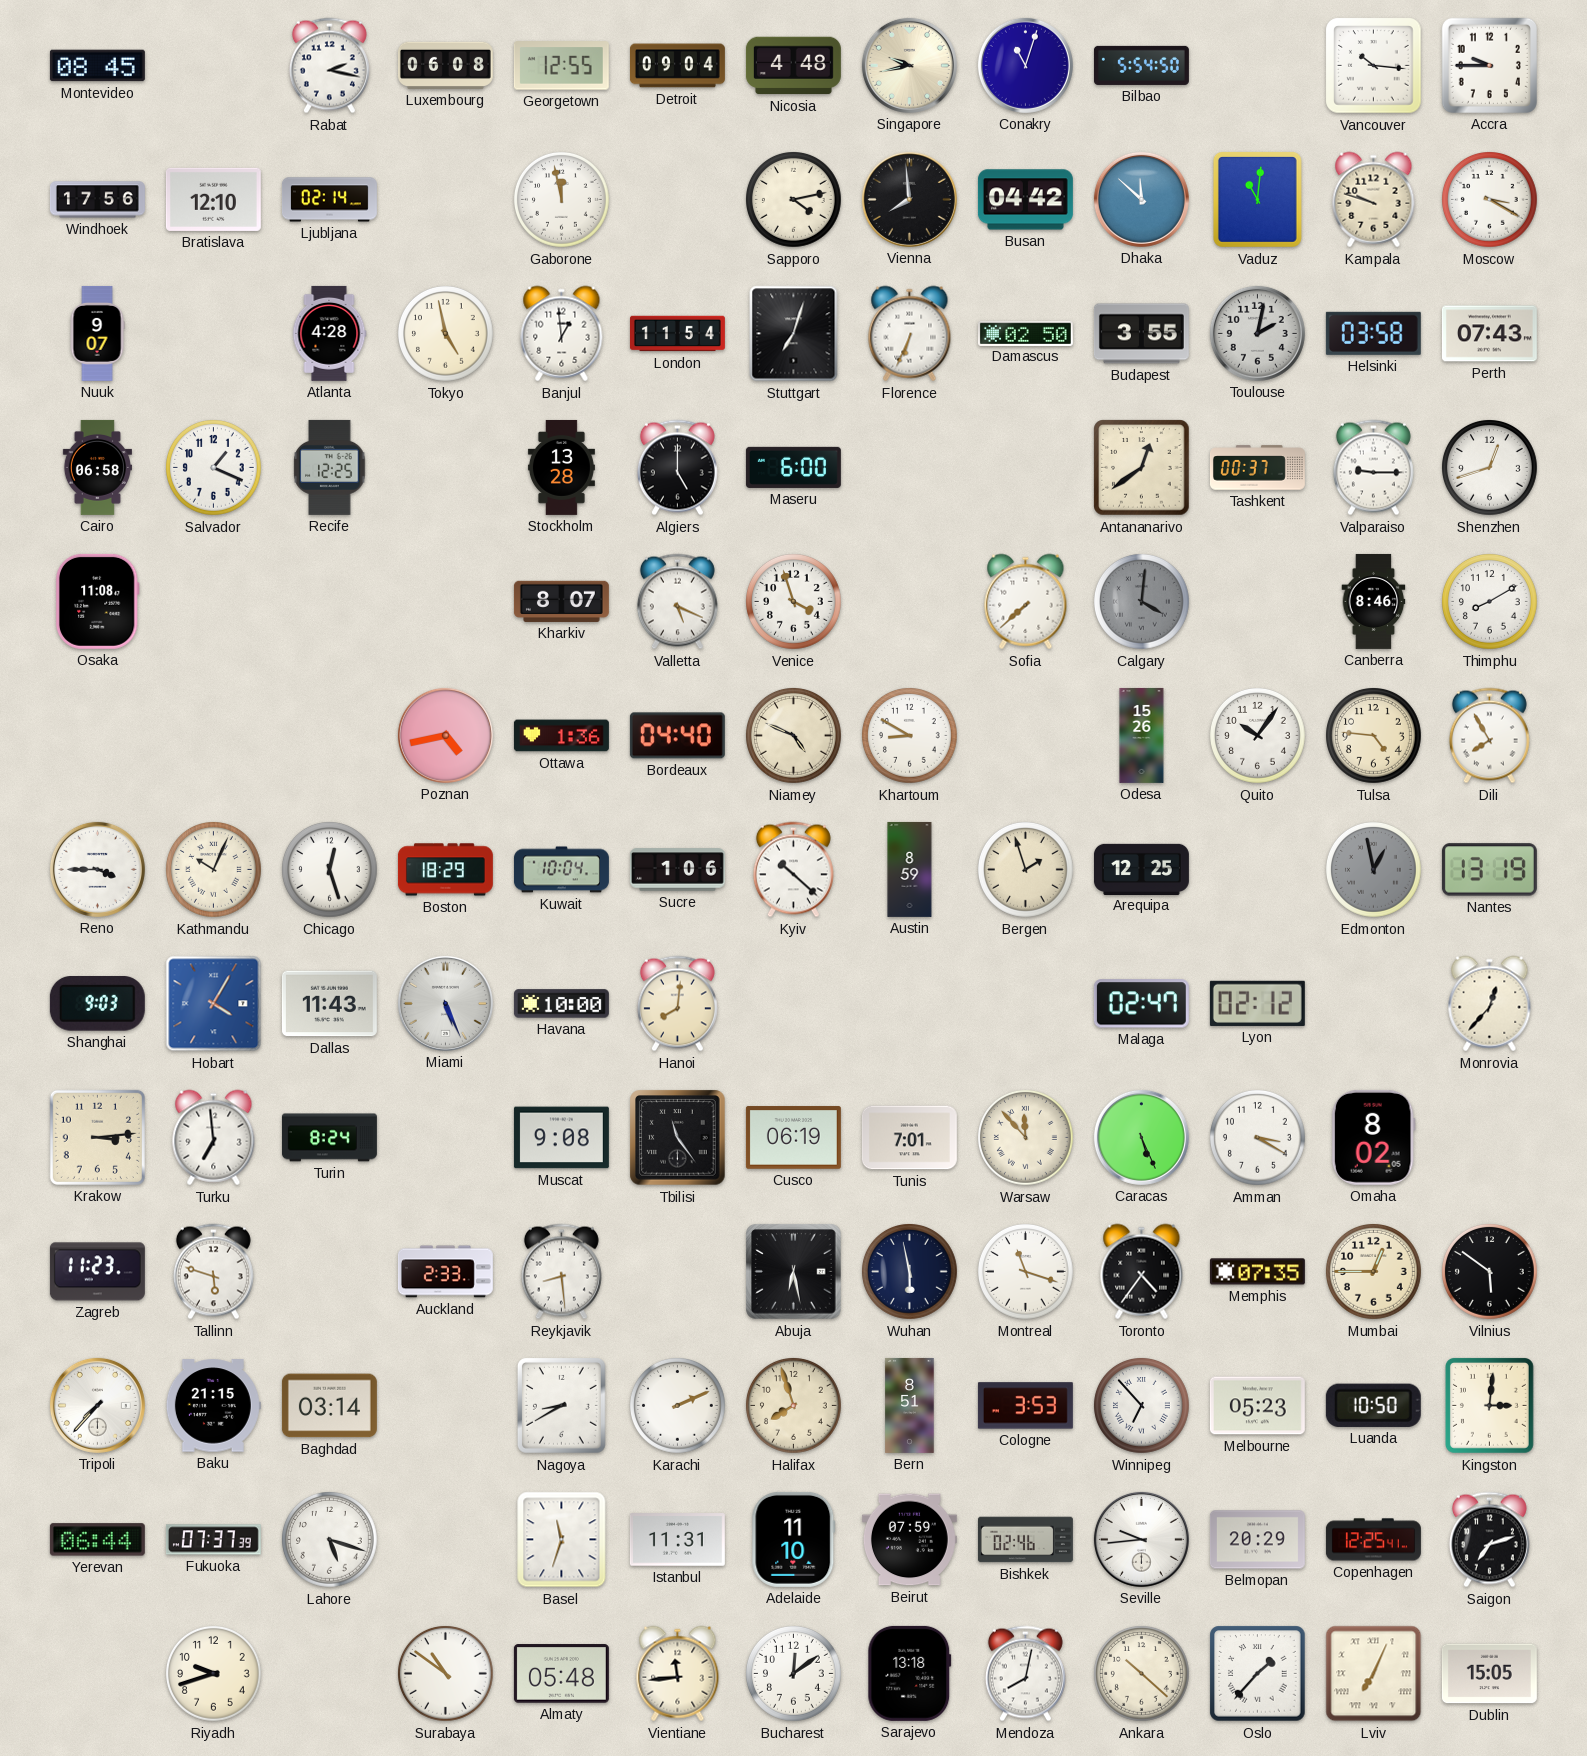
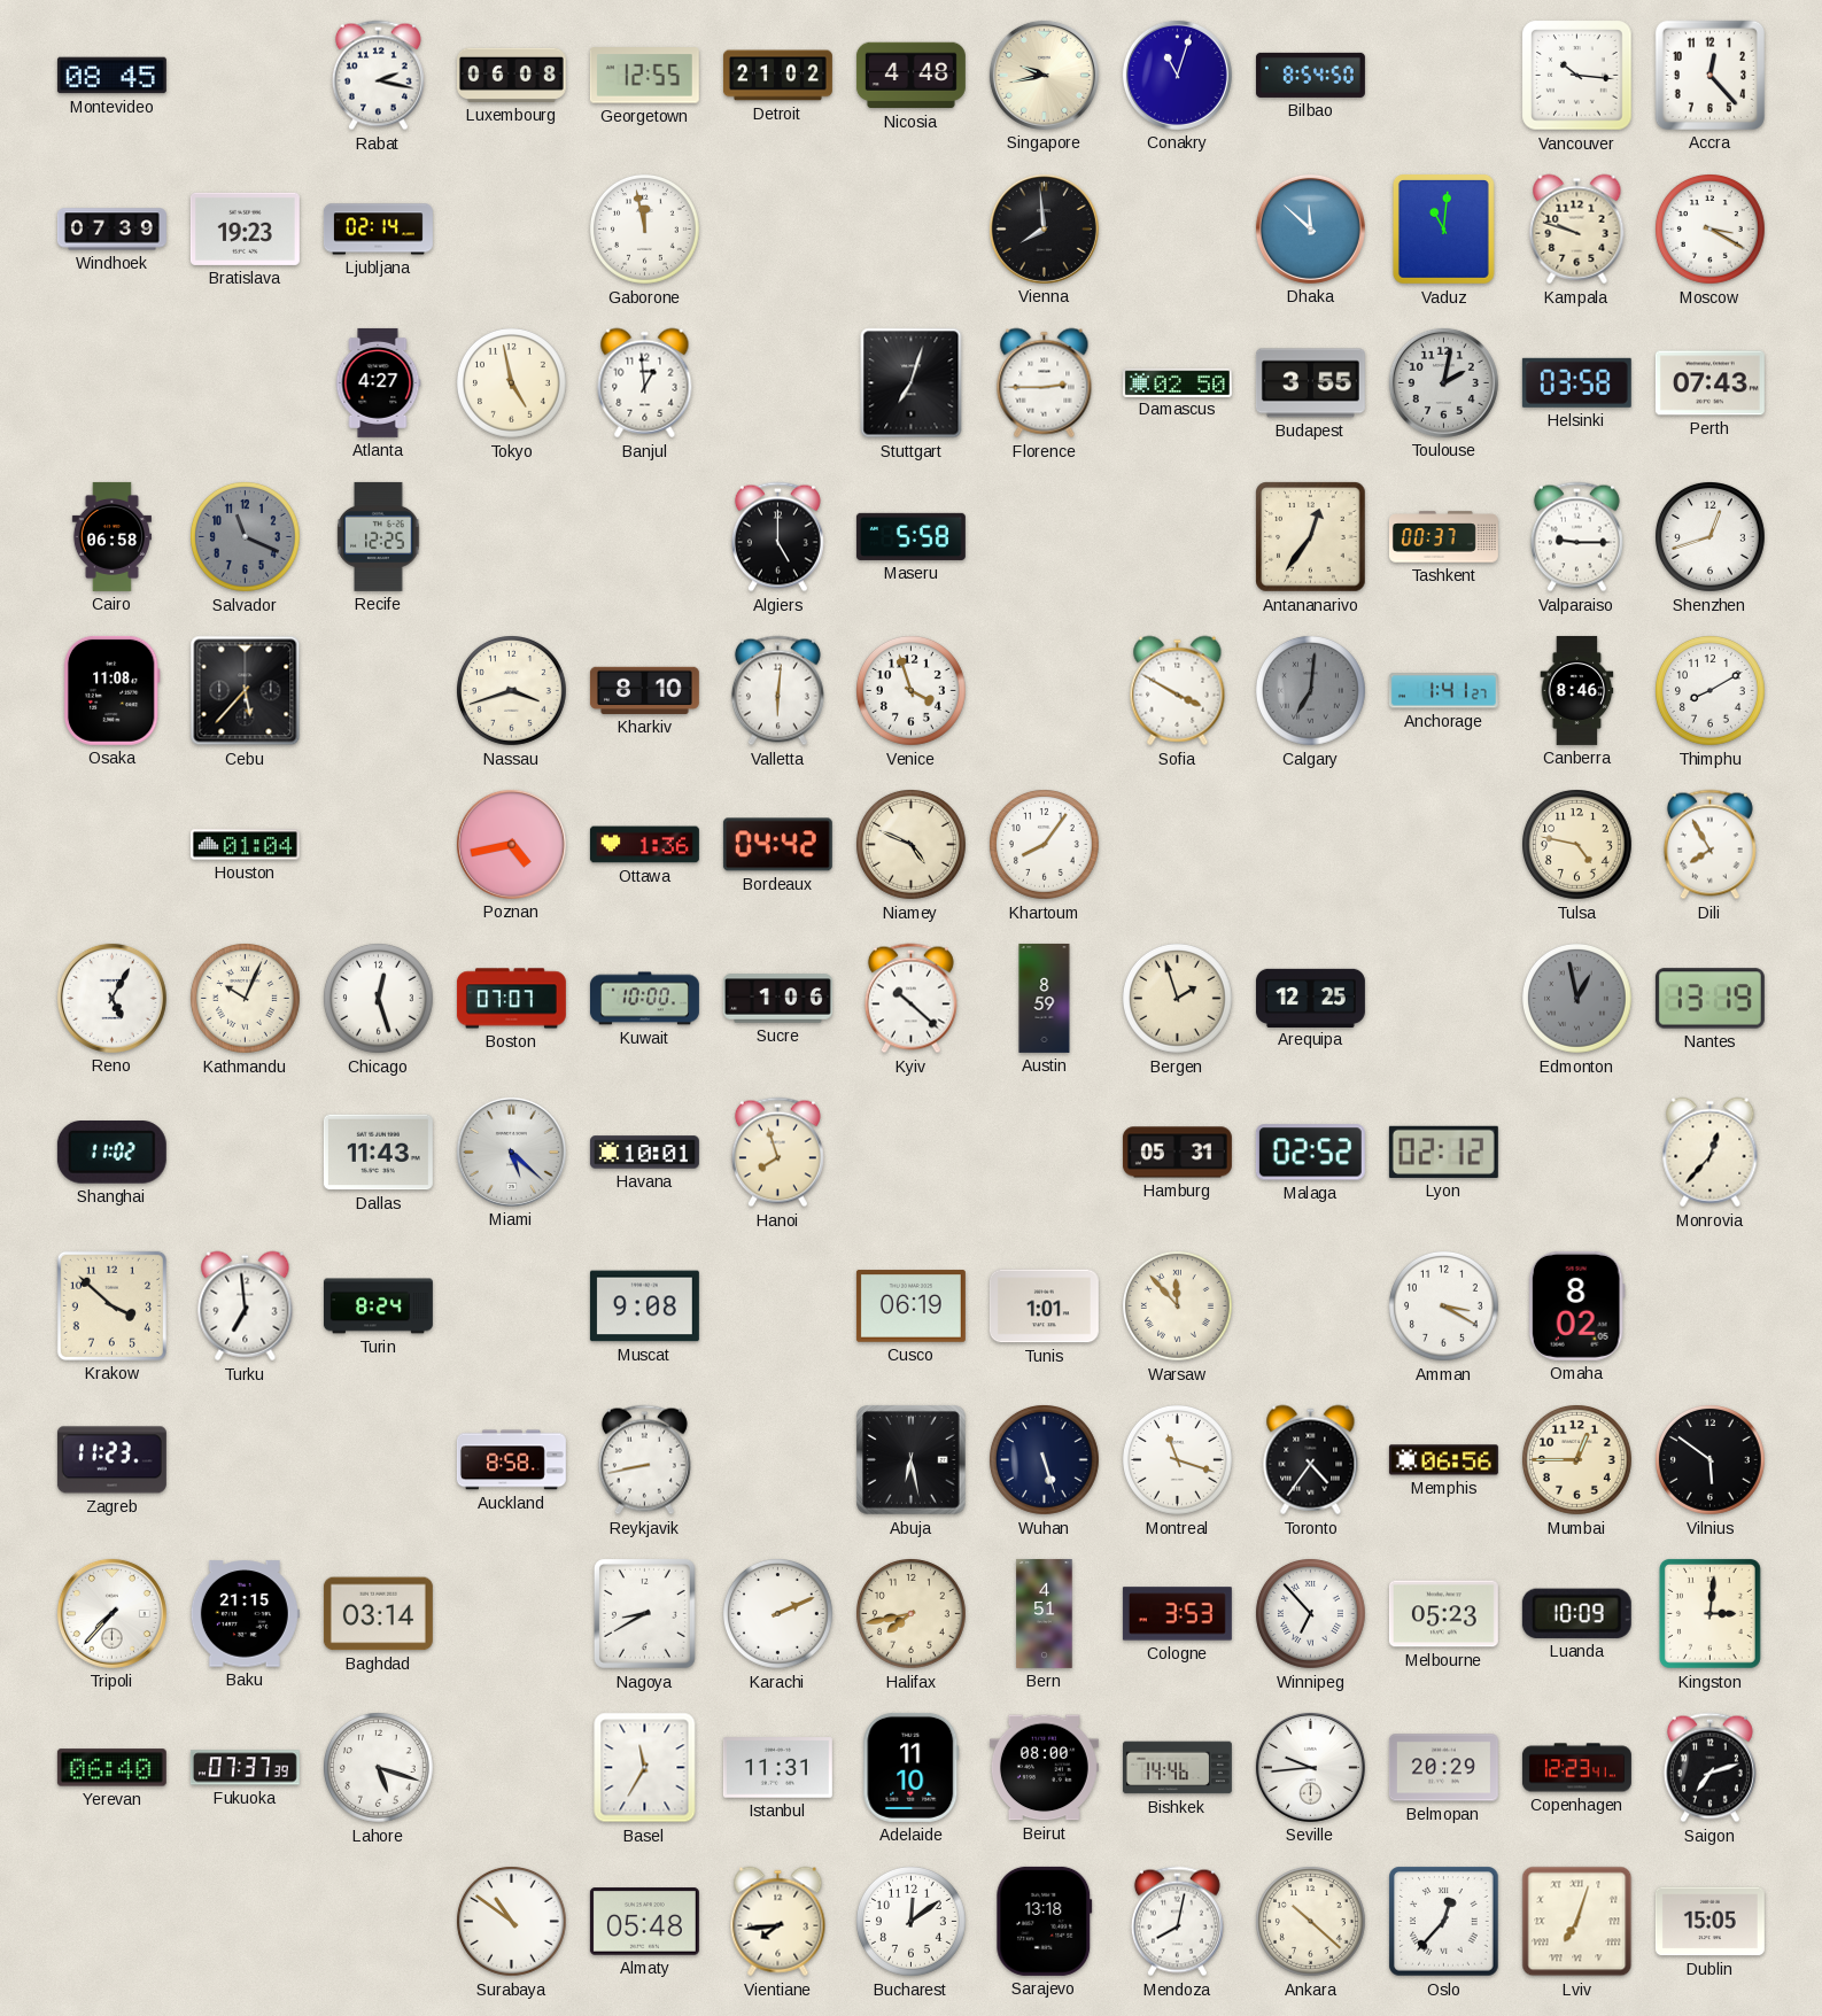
Detroit: 09:04 -> 21:02 (777, 76)
Bilbao: 5:54 -> 8:54 (1310, 75)
Accra: 9:45 -> 12:23 (1709, 75)
Windhoek: 17:56 -> 07:39 (111, 230)
Bratislava: 12:10 -> 19:23 (245, 228)
Sapporo: 4:13 -> none (794, 200)
Busan: 04:42 -> none (1025, 200)
Nuuk: 9:07 -> none (97, 333)
Atlanta: 4:28 -> 4:27 (378, 382)
London: 11:54 -> none (677, 334)
Florence: 6:34 -> 2:45 (1045, 383)
Salvador: 1:19 -> 11:19 (246, 537)
Salvador dial: white -> grey (246, 537)
Stockholm: 13:28 -> none (561, 467)
Maseru: 6:00 -> 5:58 (910, 536)
Antananarivo: 12:39 -> 12:36 (1311, 537)
Cebu: none -> 5:37 (246, 691)
Nassau: none -> 3:42 (512, 691)
Kharkiv: 8:07 -> 8:10 (644, 690)
Valletta: 5:19 -> 6:01 (777, 691)
Sofia: 7:38 -> 3:50 (1178, 691)
Calgary: 4:01 -> 7:01 (1311, 691)
Anchorage: none -> 1:41 (1443, 691)
Houston: none -> 01:04 (245, 845)
Bordeaux: 04:40 -> 04:42 (777, 845)
Khartoum: 8:50 -> 8:06 (1045, 845)
Odesa: 15:26 -> none (1142, 735)
Quito: 10:06 -> none (1258, 736)
Tulsa: 4:46 -> 4:47 (1577, 845)
Reno: 3:45 -> 5:05 (111, 998)
Boston: 18:29 -> 07:07 (511, 999)
Kuwait: 10:04 -> 10:00 (644, 999)
Shanghai: 9:03 -> 11:02 (111, 1153)
Hobart: 4:05 -> none (214, 1004)
Miami: 5:26 -> 5:22 (511, 1152)
Havana: 10:00 -> 10:01 (644, 1153)
Hanoi: 8:01 -> 7:57 (777, 1153)
Hamburg: none -> 05:31 (1177, 1153)
Malaga: 02:47 -> 02:52 (1310, 1153)
Krakow: 3:14 -> 3:52 (111, 1305)
Tbilisi: 11:24 -> none (678, 1138)
Tunis: 7:01 -> 1:01 (1044, 1306)
Caracas: 5:26 -> none (1141, 1137)
Tallinn: 5:48 -> none (213, 1272)
Auckland: 2:33 -> 8:58 (511, 1460)
Reykjavik: 8:29 -> 8:43 (644, 1460)
Wuhan: 5:58 -> 5:27 (1045, 1460)
Memphis: 07:35 -> 06:56 (1443, 1460)
Halifax: 7:57 -> 7:43 (912, 1614)
Bern: 8:51 -> 4:51 (1045, 1613)
Luanda: 10:50 -> 10:09 (1576, 1613)
Yerevan: 06:44 -> 06:40 (111, 1768)
Basel: 11:33 -> 11:35 (645, 1768)
Beirut: 07:59 -> 08:00 (1044, 1768)
Bishkek: 02:46 -> 14:46 (1177, 1768)
Copenhagen: 12:25 -> 12:23 (1576, 1768)
Riyadh: 9:42 -> none (214, 1674)
Vientiane: 11:44 -> 7:44 (778, 1922)
Oslo: 1:37 -> 12:37 (1444, 1922)
Lviv: 7:04 -> 7:03 (1577, 1922)
